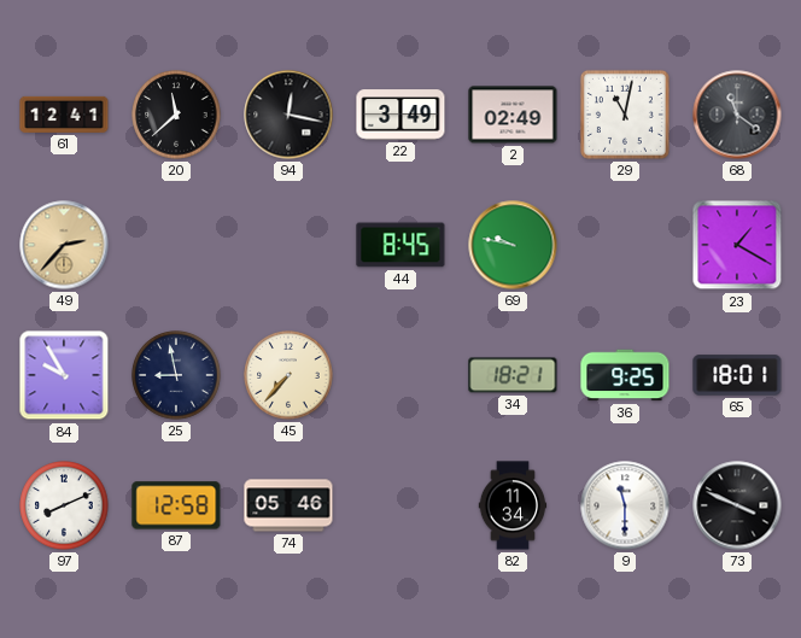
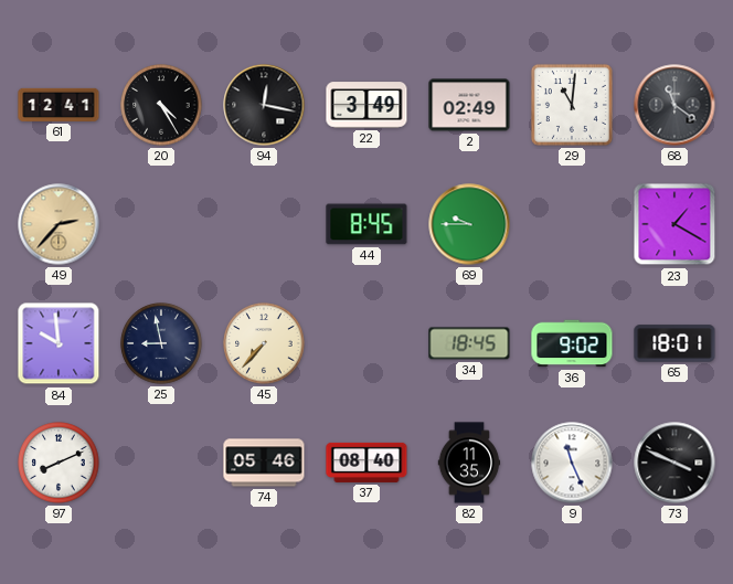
20: 11:38 -> 4:25 (161, 105)
29: 11:02 -> 11:01 (572, 105)
69: 9:47 -> 9:45 (469, 224)
84: 9:55 -> 9:59 (59, 343)
34: 18:21 -> 18:45 (469, 343)
36: 9:25 -> 9:02 (572, 343)
87: 12:58 -> none (176, 505)
37: none -> 08:40 (366, 463)
82: 11:34 -> 11:35 (469, 463)
9: 11:30 -> 11:26 (572, 463)
